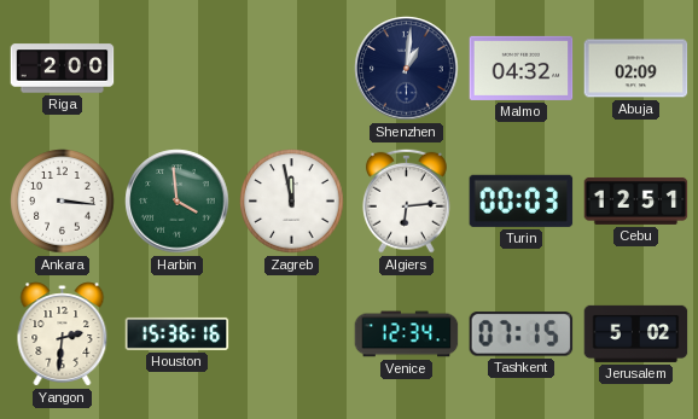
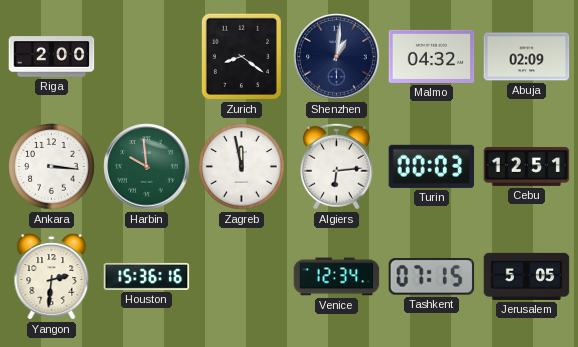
Zurich: none -> 8:21 (241, 56)
Harbin: 3:59 -> 9:59 (147, 167)
Jerusalem: 5:02 -> 5:05 (527, 276)
